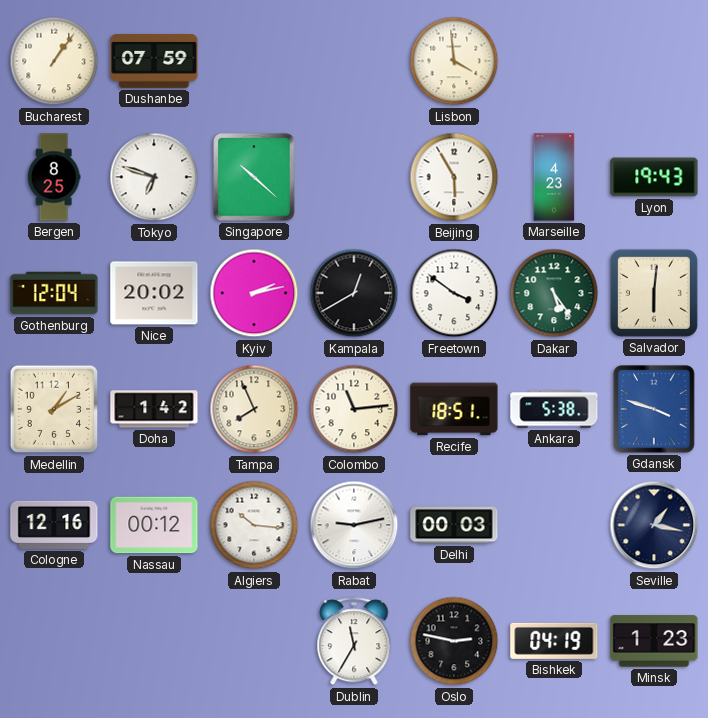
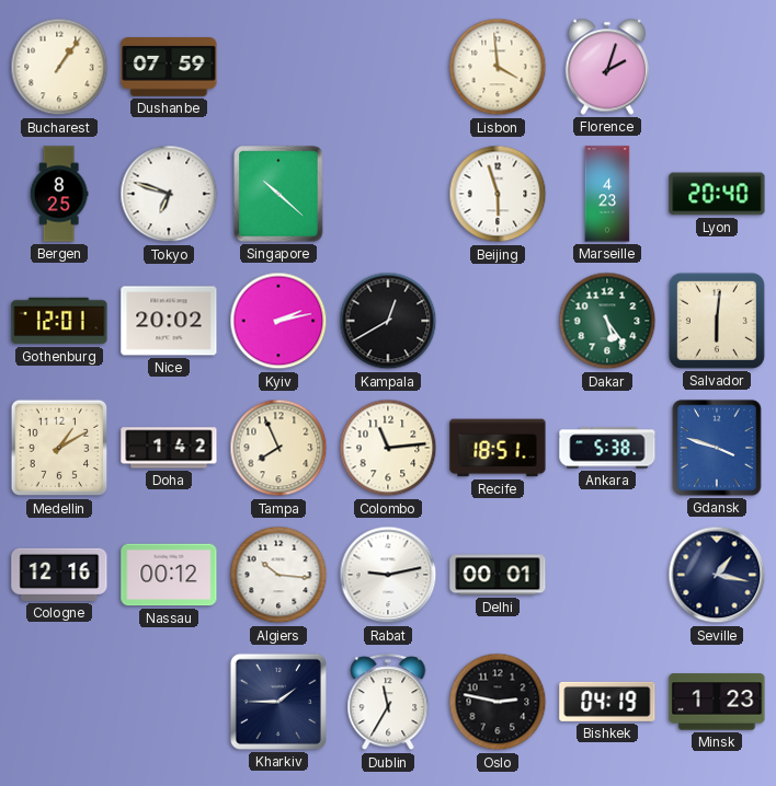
Florence: none -> 2:03 (607, 67)
Beijing: 5:55 -> 5:57 (498, 194)
Lyon: 19:43 -> 20:40 (717, 194)
Gothenburg: 12:04 -> 12:01 (59, 321)
Freetown: 3:51 -> none (454, 293)
Delhi: 00:03 -> 00:01 (498, 575)
Kharkiv: none -> 1:45 (278, 702)
